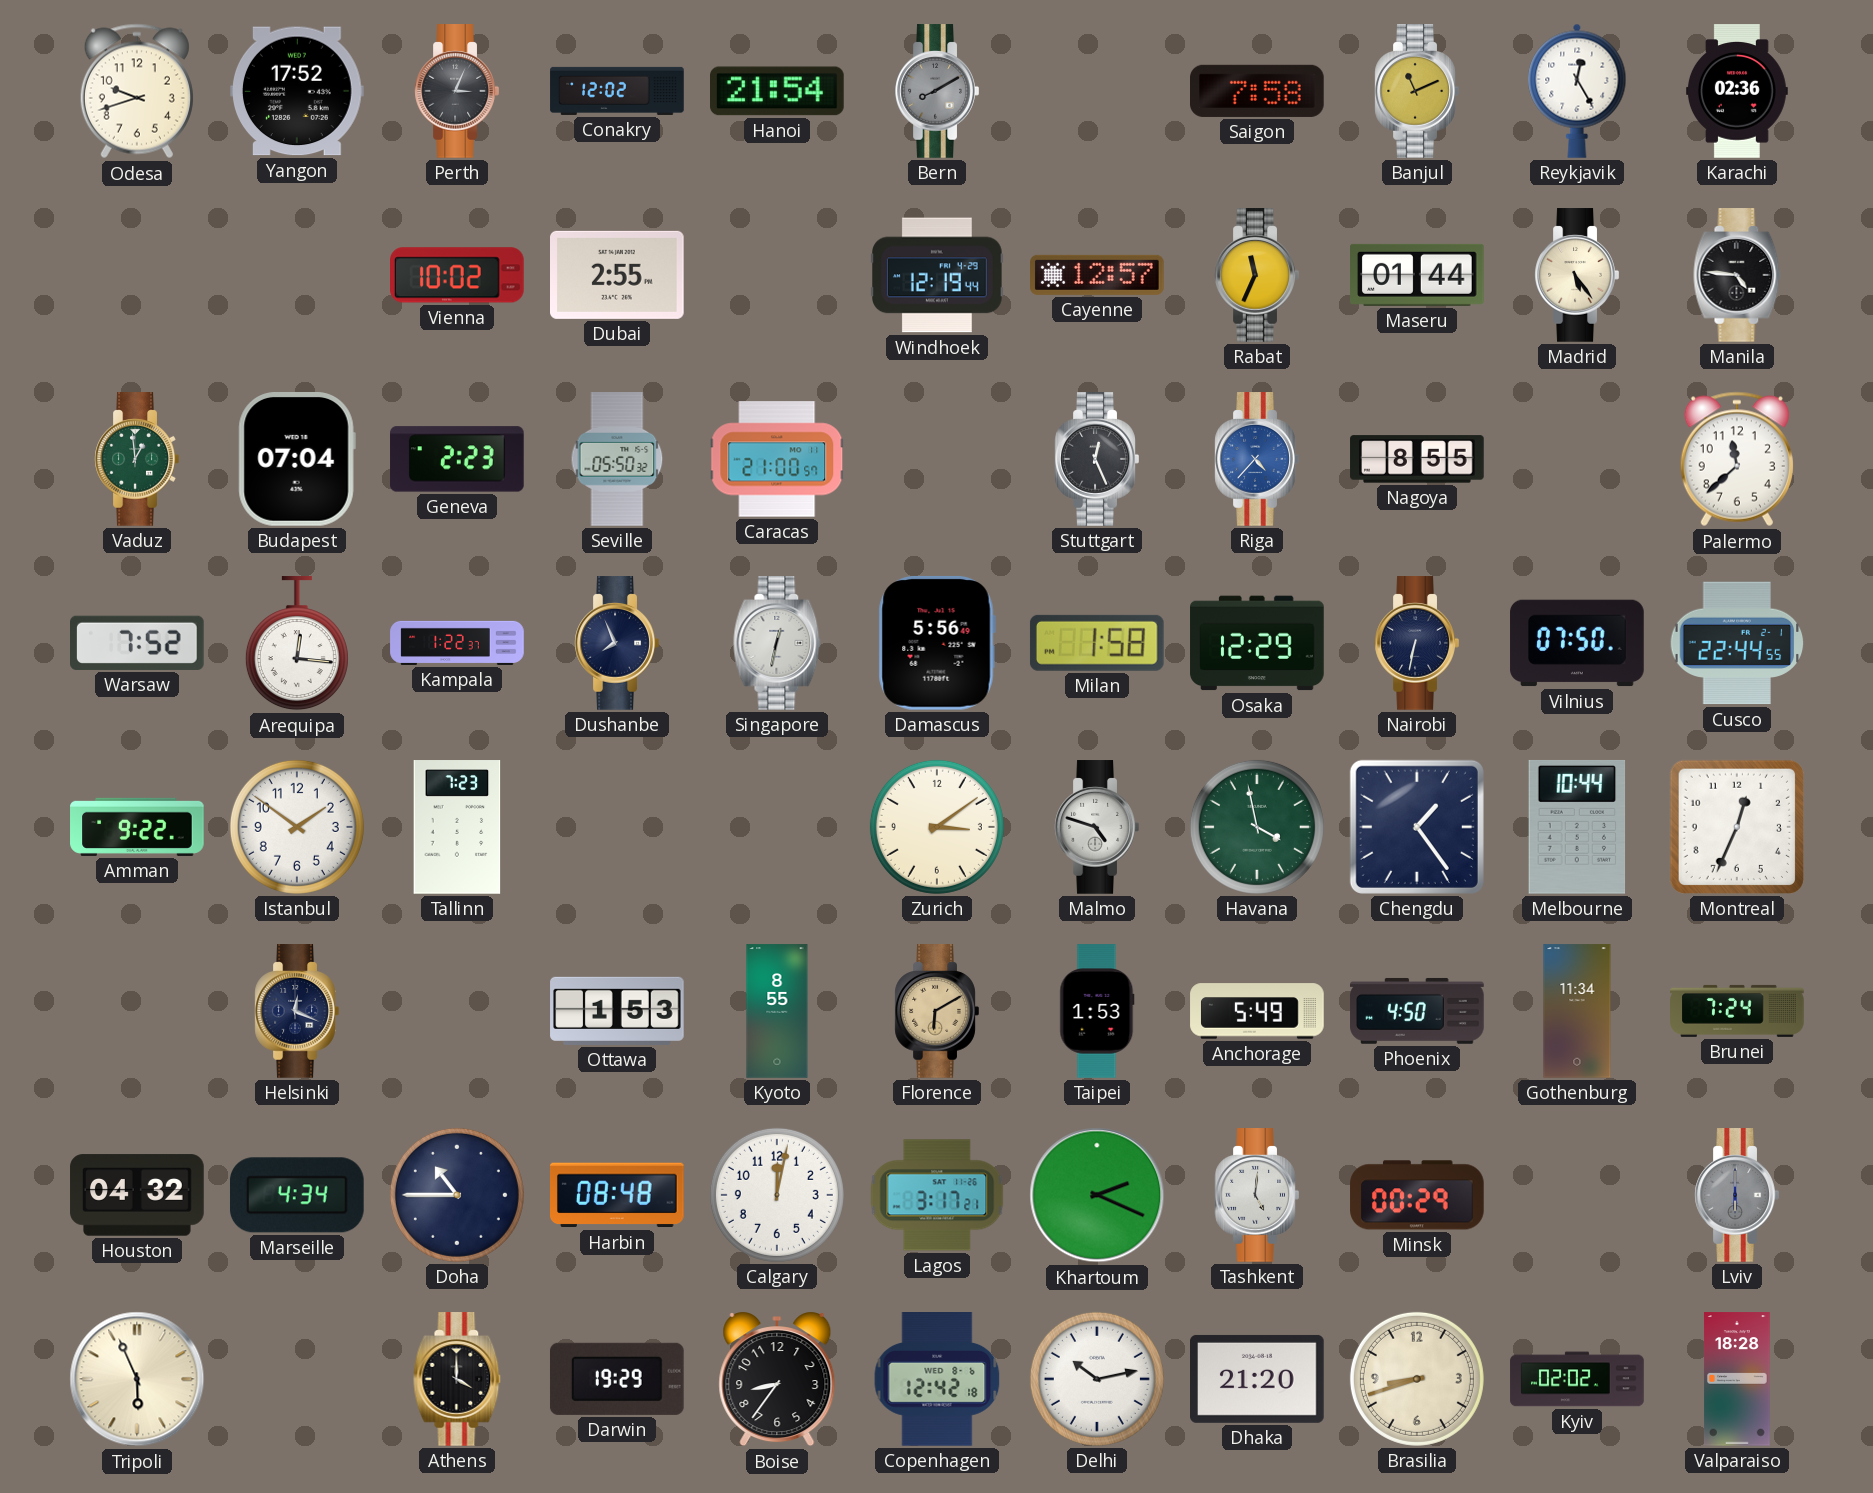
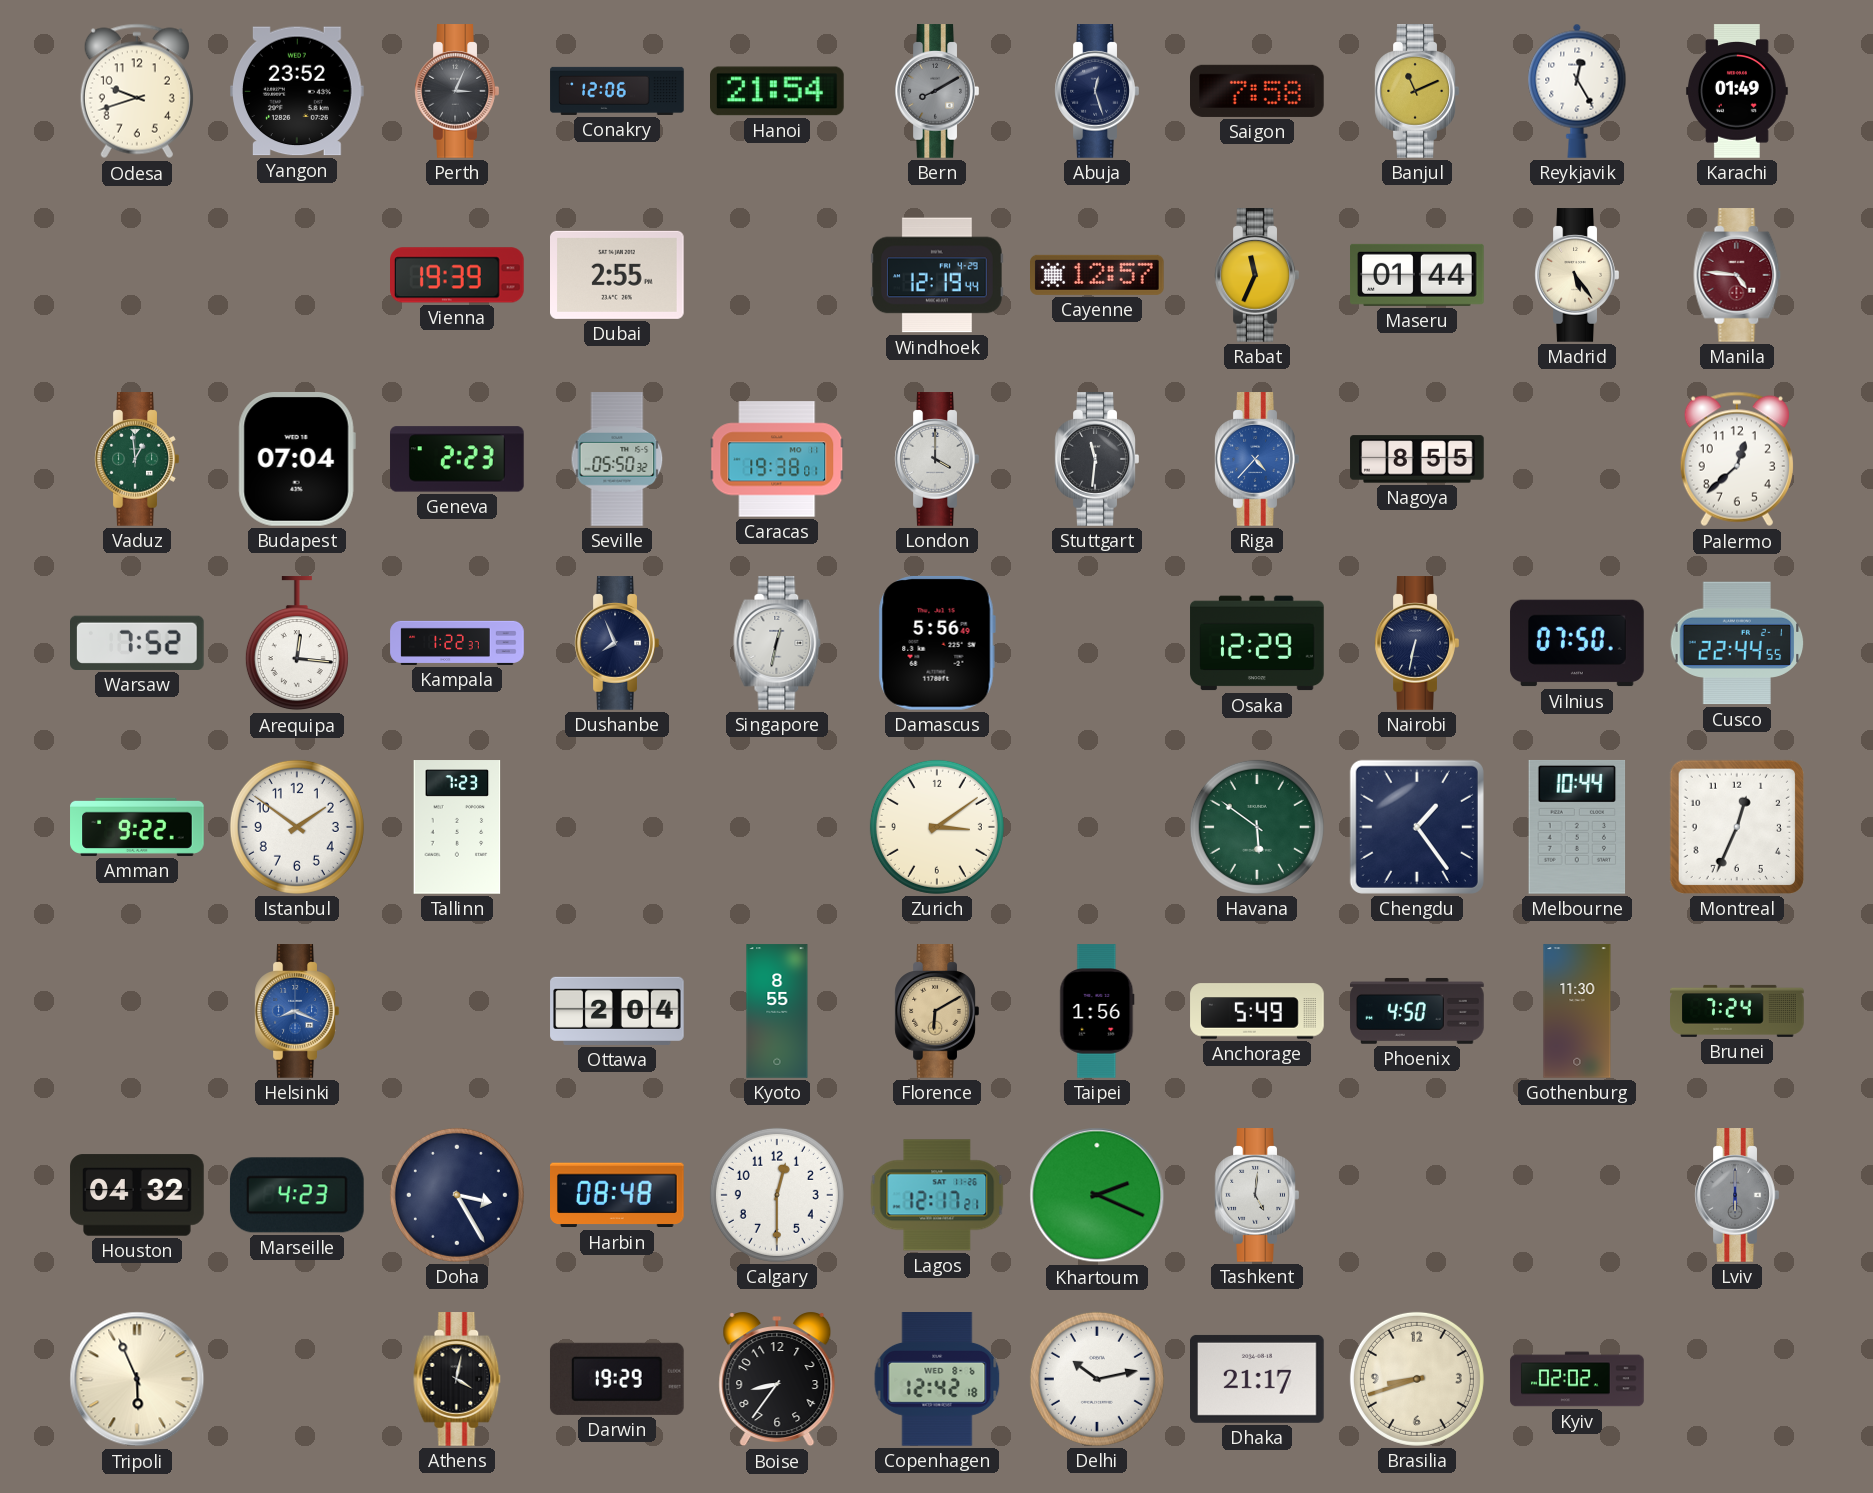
Yangon: 17:52 -> 23:52 (298, 91)
Conakry: 12:02 -> 12:06 (617, 91)
Abuja: none -> 12:27 (1097, 91)
Karachi: 02:36 -> 01:49 (1737, 91)
Vienna: 10:02 -> 19:39 (458, 275)
Manila dial: black -> burgundy (1737, 275)
Caracas: 21:00 -> 19:38 (777, 459)
London: none -> 4:00 (937, 459)
Stuttgart: 12:26 -> 11:31 (1097, 459)
Palermo: 11:38 -> 12:38 (1737, 459)
Milan: 1:58 -> none (1097, 643)
Malmo: 4:48 -> none (1097, 827)
Havana: 3:58 -> 5:51 (1257, 827)
Helsinki: 12:19 -> 8:19 (297, 1011)
Helsinki dial: navy -> blue (297, 1011)
Ottawa: 1:53 -> 2:04 (617, 1011)
Taipei: 1:53 -> 1:56 (1097, 1011)
Gothenburg: 11:34 -> 11:30 (1577, 1011)
Marseille: 4:34 -> 4:23 (297, 1195)
Doha: 10:45 -> 3:25 (457, 1195)
Calgary: 12:02 -> 12:30 (777, 1195)
Lagos: 3:17 -> 12:17 (937, 1195)
Minsk: 00:29 -> none (1417, 1195)
Athens: 4:00 -> 4:02 (457, 1379)
Dhaka: 21:20 -> 21:17 (1257, 1379)
Valparaiso: 18:28 -> none (1737, 1379)
